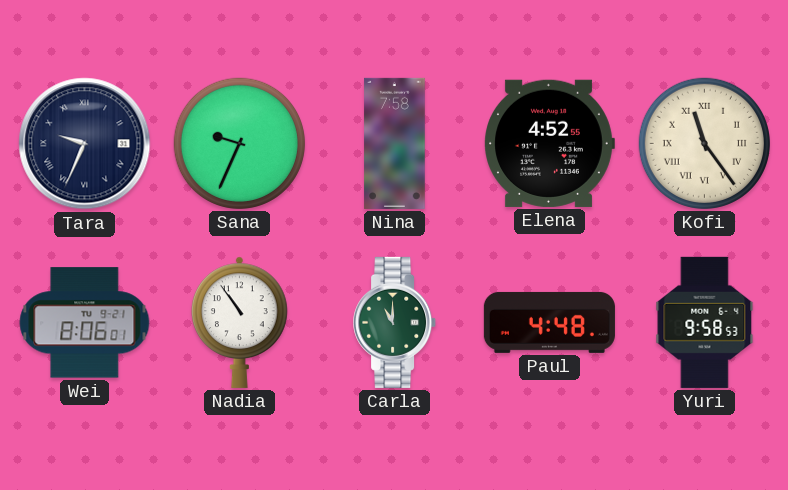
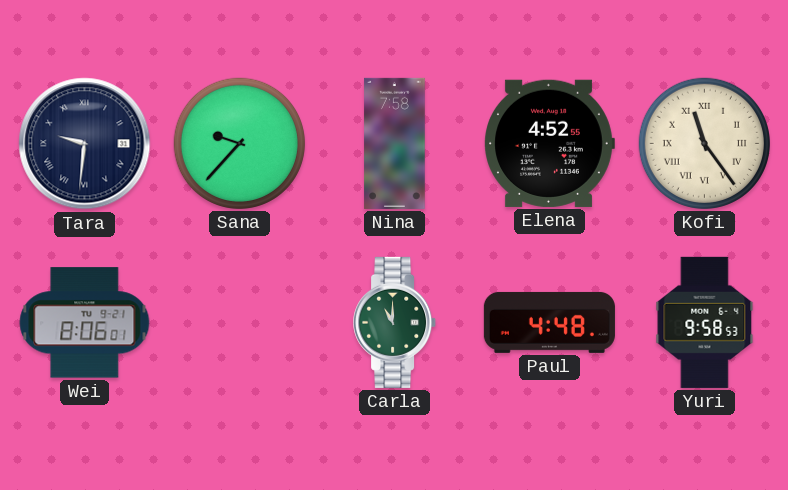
Tara: 9:34 -> 9:31 (85, 144)
Sana: 9:34 -> 9:37 (239, 143)
Nadia: 10:54 -> none (240, 322)
